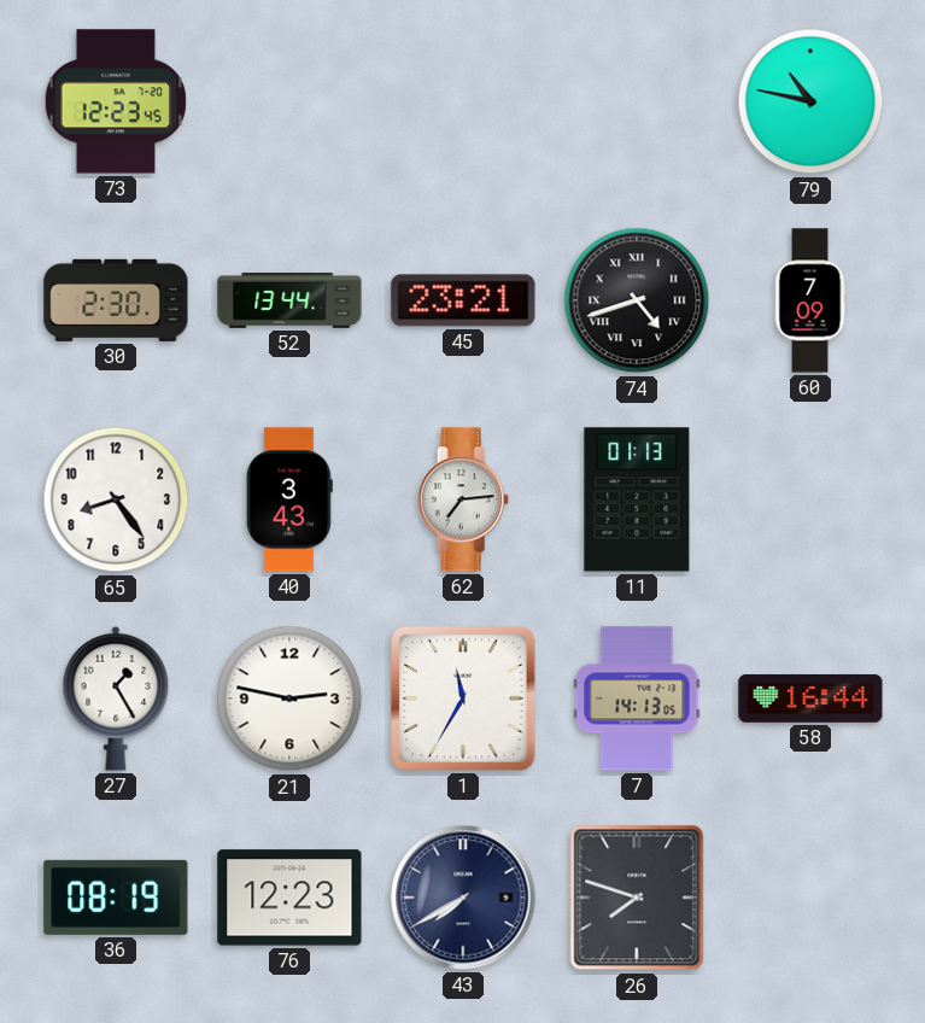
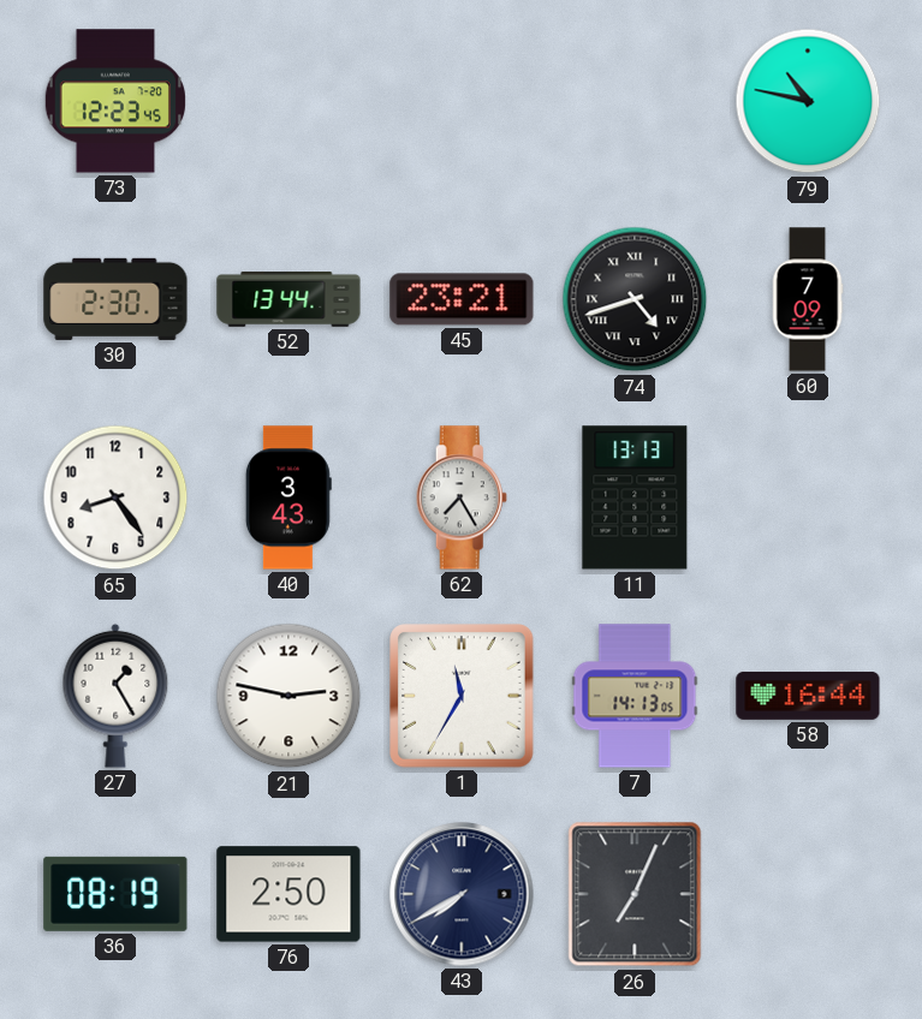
62: 7:14 -> 7:25 (462, 497)
11: 01:13 -> 13:13 (635, 497)
76: 12:23 -> 2:50 (289, 894)
26: 7:48 -> 7:04 (635, 894)
